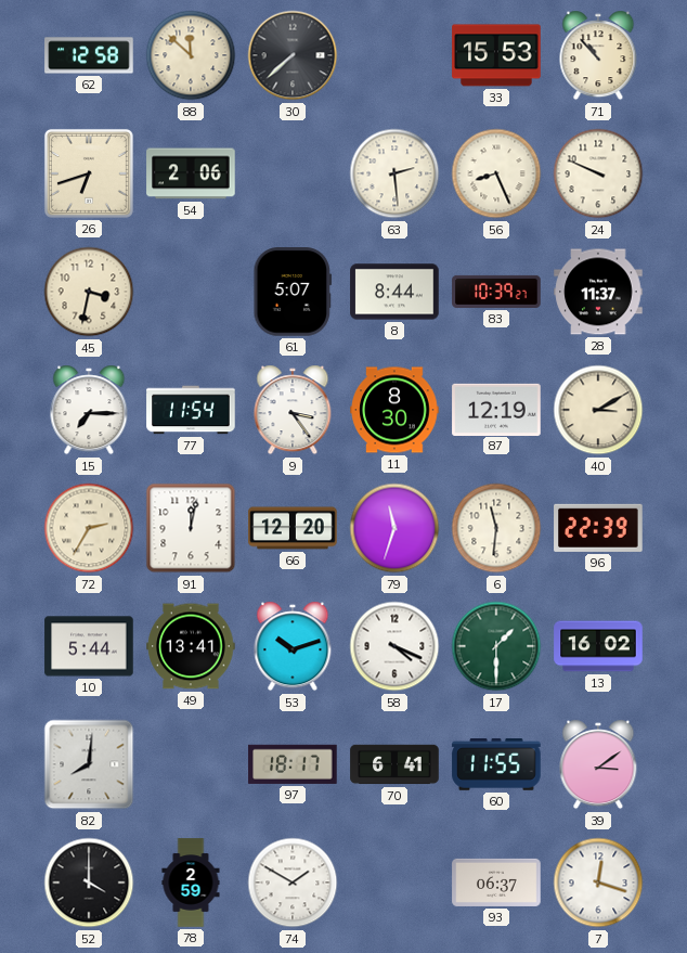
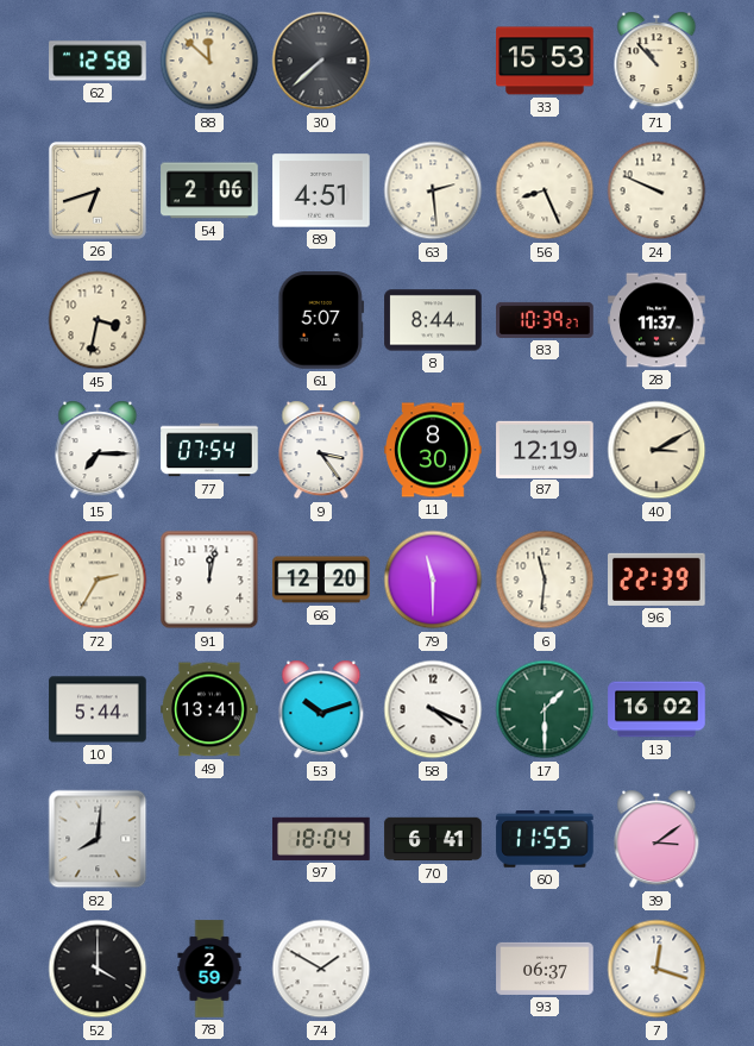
89: none -> 4:51 (321, 190)
77: 11:54 -> 07:54 (209, 450)
79: 11:33 -> 11:30 (433, 580)
97: 18:17 -> 18:04 (321, 839)
